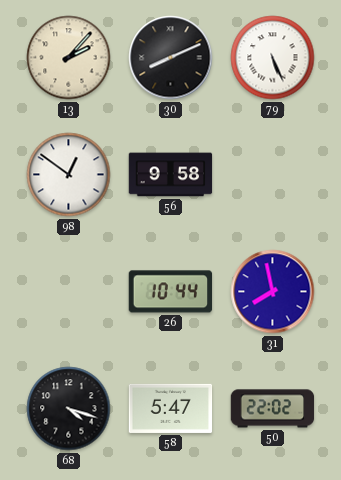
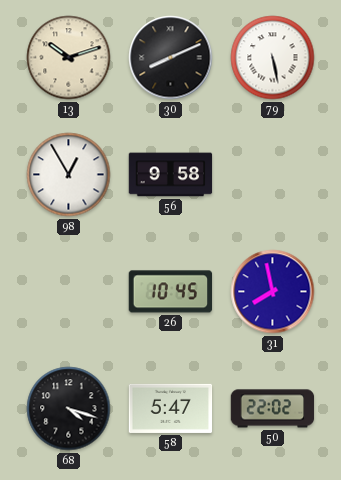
13: 2:07 -> 10:12 (69, 58)
79: 5:26 -> 5:28 (273, 58)
98: 12:51 -> 12:55 (69, 175)
26: 10:44 -> 10:45 (171, 292)
